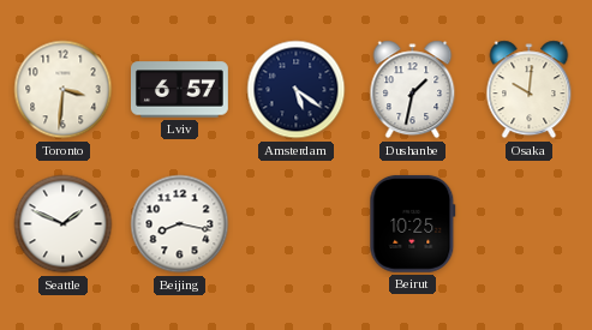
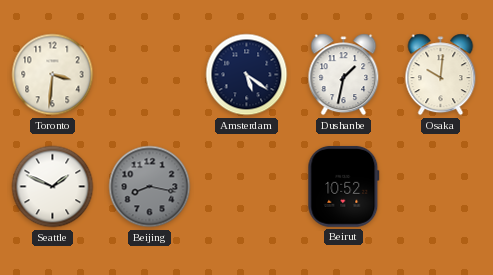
Lviv: 6:57 -> none (180, 90)
Beijing dial: white -> grey (150, 187)
Beirut: 10:25 -> 10:52 (344, 186)
